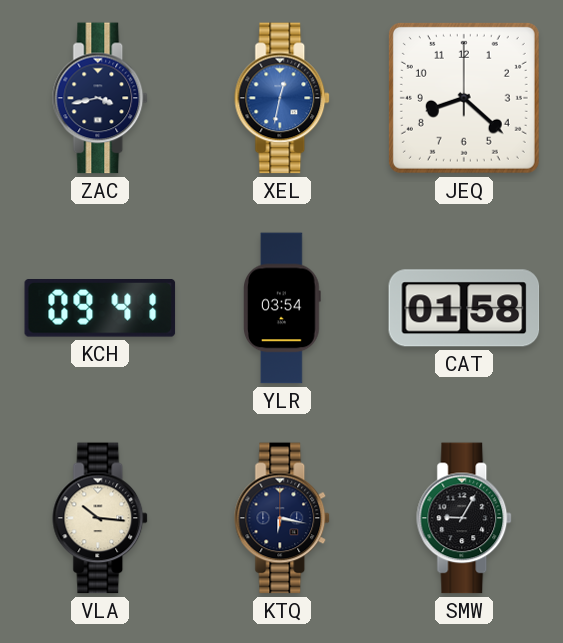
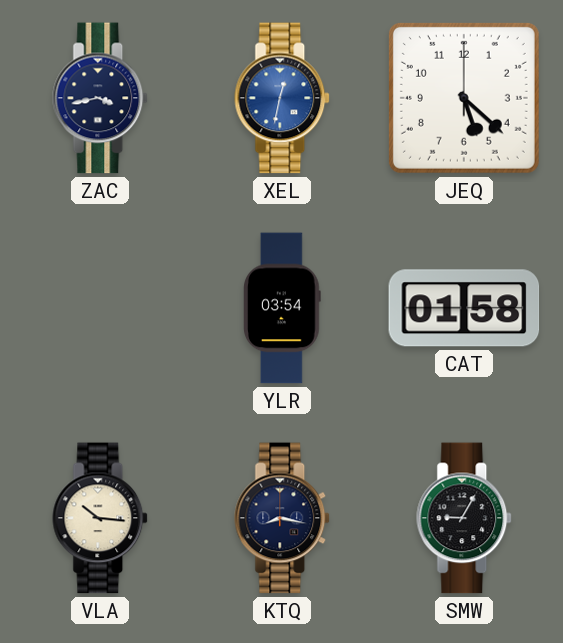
JEQ: 8:22 -> 5:22 (464, 98)
KCH: 09:41 -> none (100, 309)
KTQ: 6:17 -> 8:17 (283, 518)
